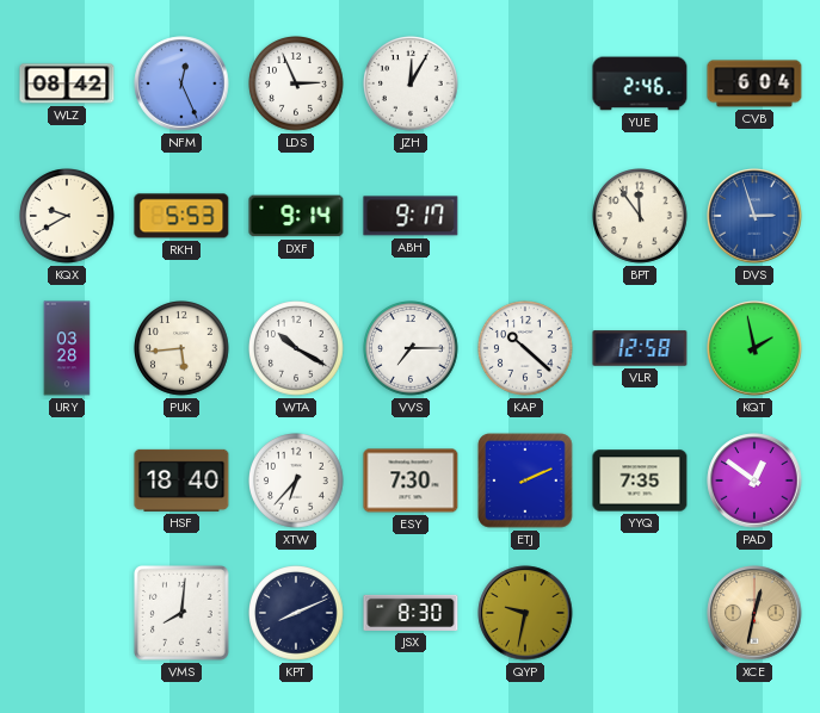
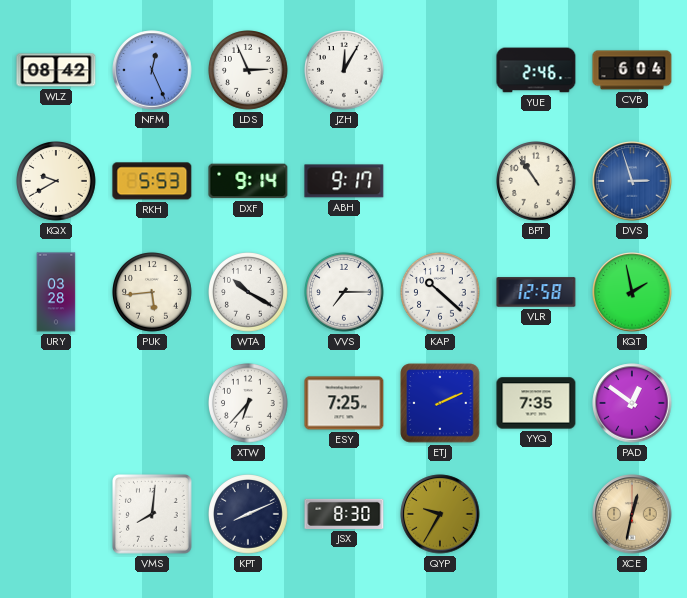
BPT: 11:54 -> 10:54 (537, 182)
HSF: 18:40 -> none (181, 480)
ESY: 7:30 -> 7:25 (344, 403)
QYP: 9:32 -> 9:35 (440, 514)
